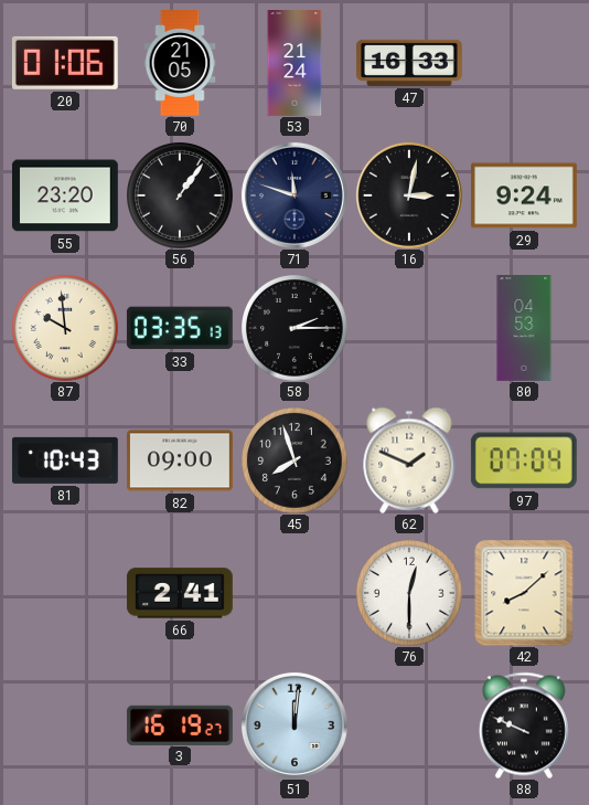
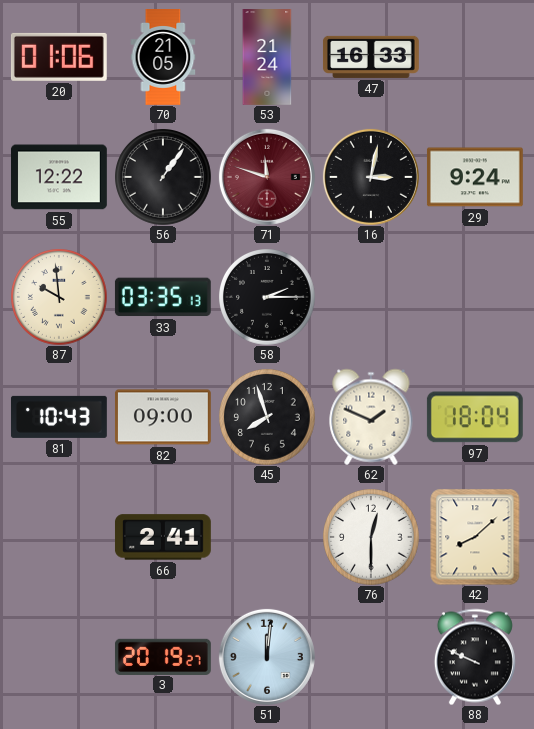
55: 23:20 -> 12:22 (59, 177)
71 dial: navy -> burgundy (267, 177)
80: 04:53 -> none (524, 329)
97: 07:04 -> 18:04 (475, 417)
3: 16:19 -> 20:19 (163, 656)
